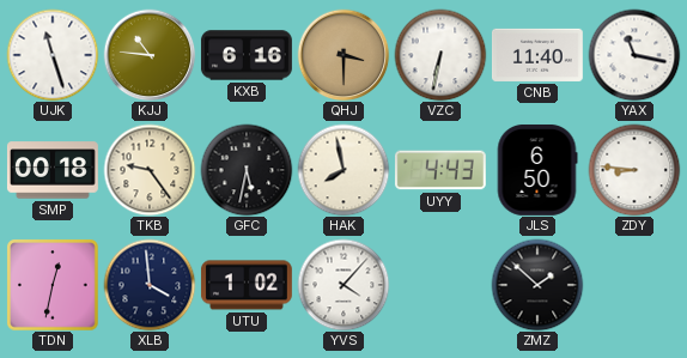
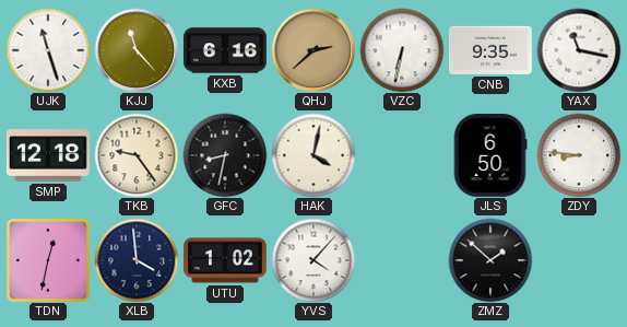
KJJ: 10:46 -> 11:23 (137, 50)
QHJ: 3:30 -> 2:38 (313, 50)
CNB: 11:40 -> 9:35 (490, 50)
SMP: 00:18 -> 12:18 (48, 155)
GFC: 5:32 -> 8:32 (225, 155)
HAK: 7:58 -> 4:02 (313, 155)
UYY: 4:43 -> none (440, 170)
